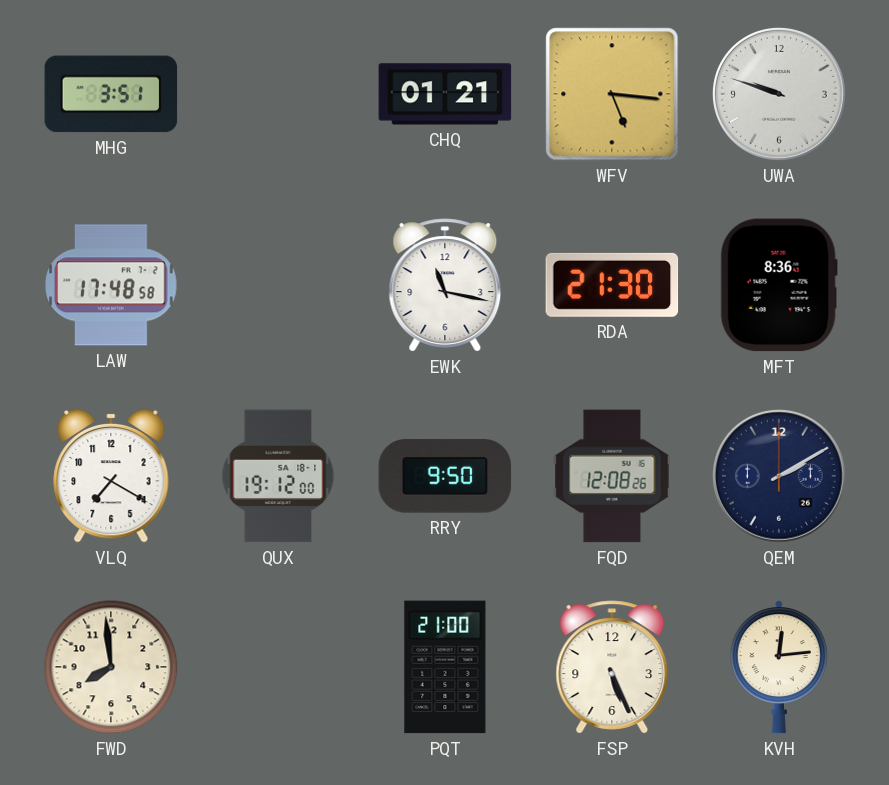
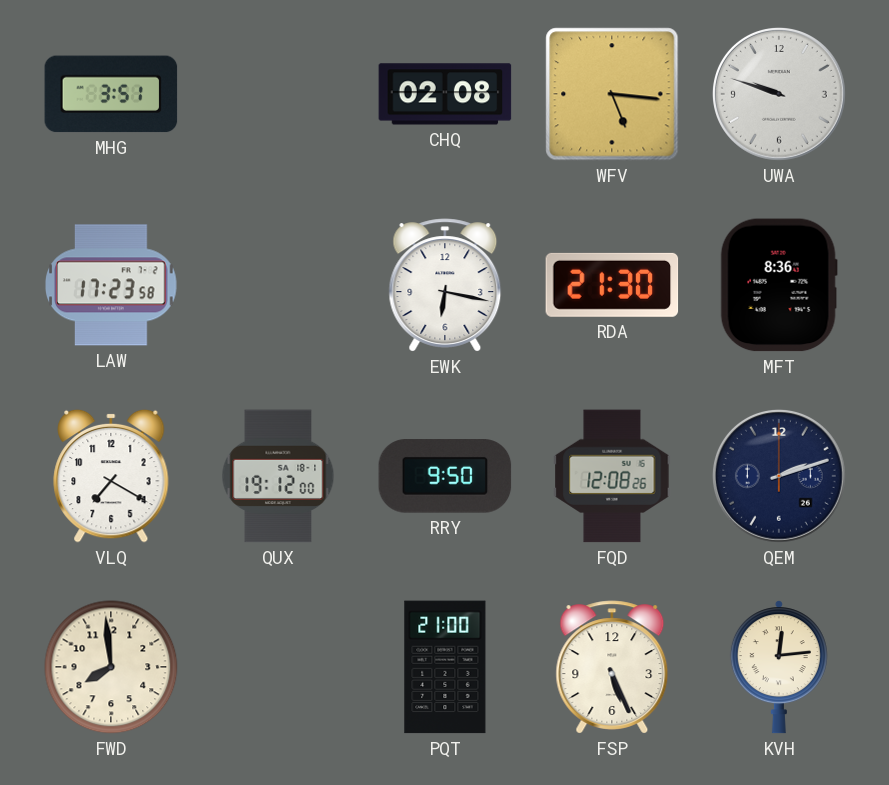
CHQ: 01:21 -> 02:08 (445, 94)
LAW: 17:48 -> 17:23 (112, 285)
EWK: 11:17 -> 6:17 (445, 285)
QEM: 2:10 -> 2:12 (780, 477)
